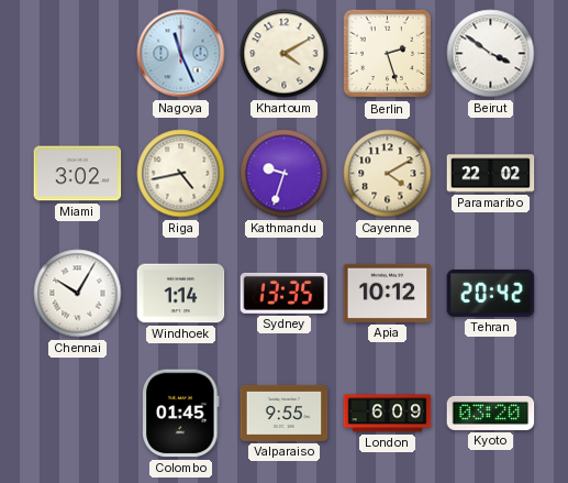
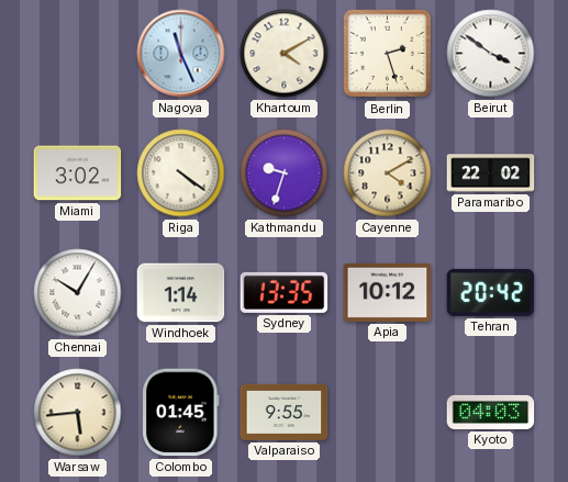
Riga: 4:43 -> 4:21 (181, 173)
Warsaw: none -> 5:44 (78, 413)
London: 6:09 -> none (388, 414)
Kyoto: 03:20 -> 04:03 (491, 412)
